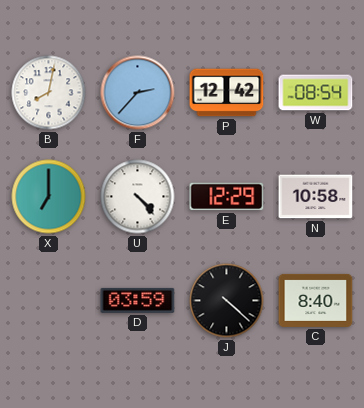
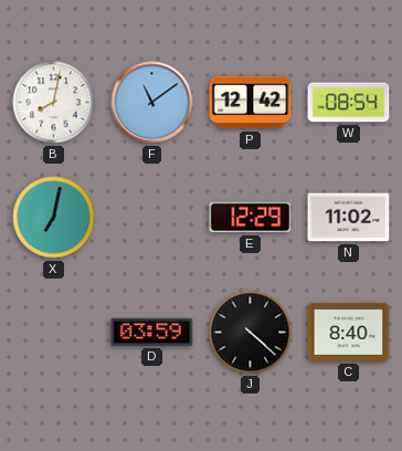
F: 2:37 -> 11:09 (152, 103)
X: 7:00 -> 7:02 (54, 218)
U: 4:23 -> none (138, 197)
N: 10:58 -> 11:02 (349, 218)
